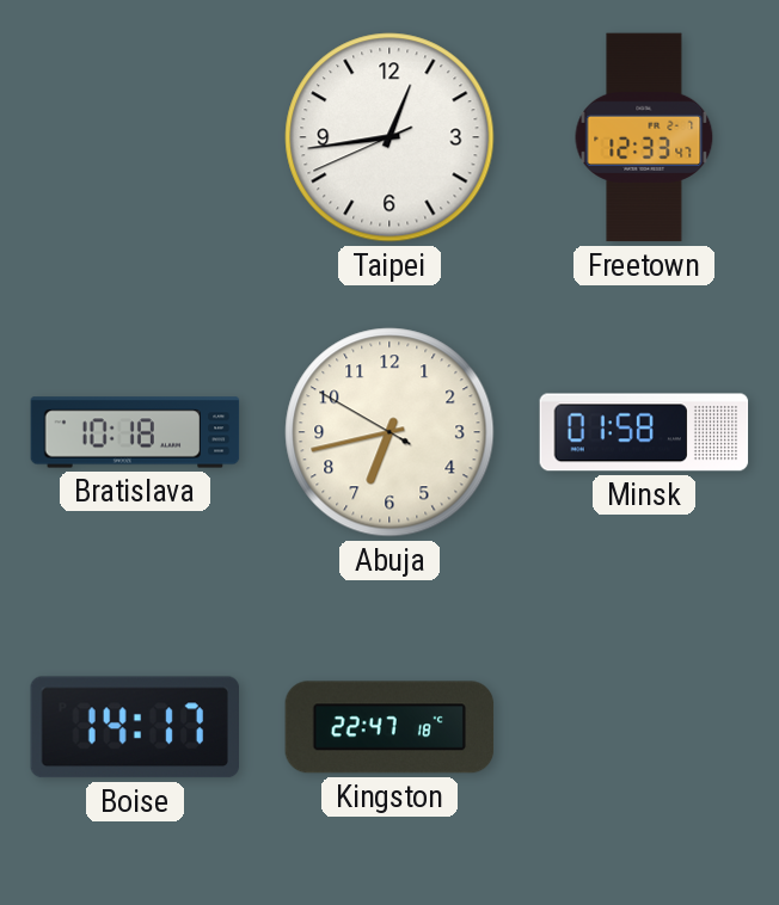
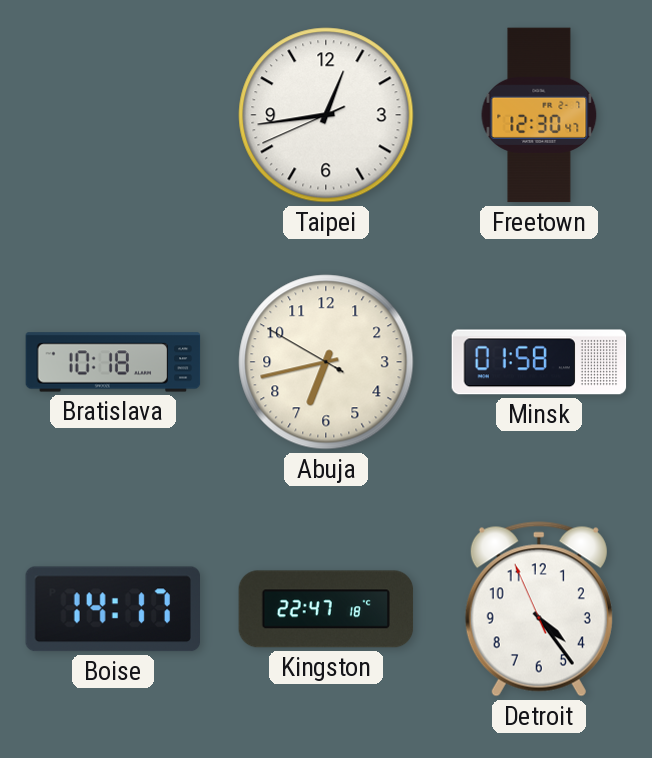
Freetown: 12:33 -> 12:30 (539, 115)
Detroit: none -> 4:23 (539, 609)
